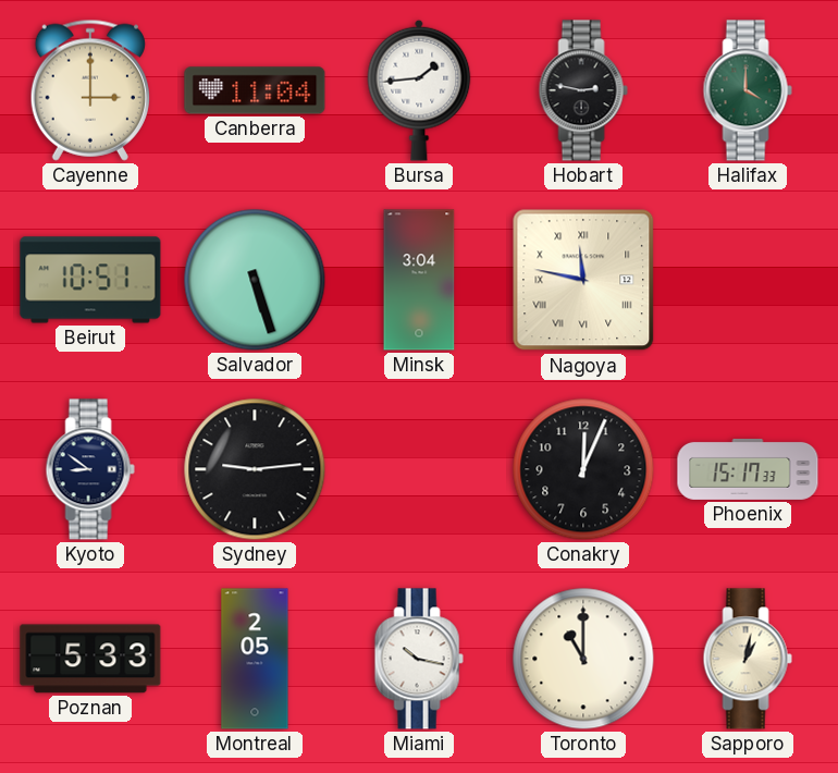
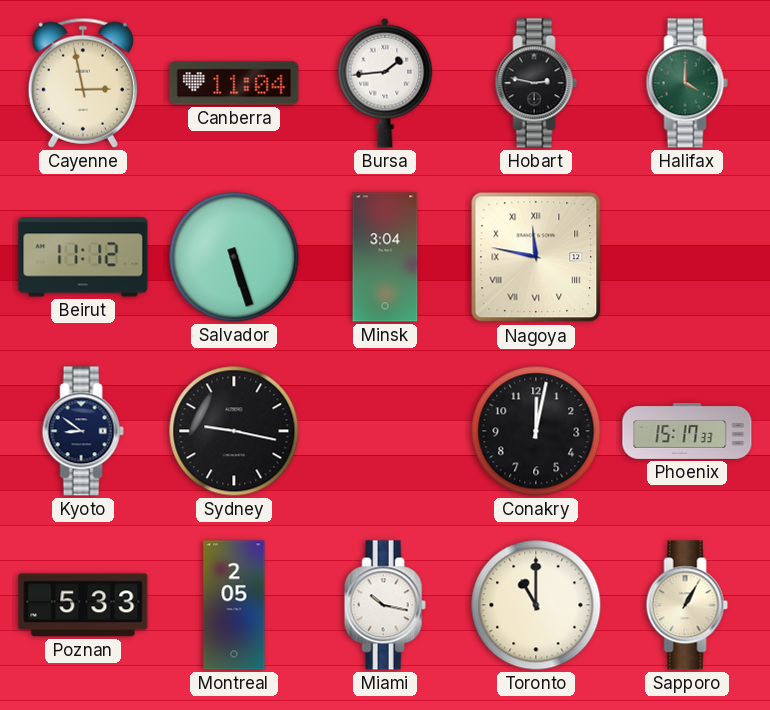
Cayenne: 3:00 -> 2:58 (83, 83)
Beirut: 10:51 -> 11:12 (83, 257)
Sydney: 9:14 -> 9:17 (234, 431)
Conakry: 12:04 -> 12:02 (536, 431)
Sapporo: 1:02 -> 1:05 (687, 605)
